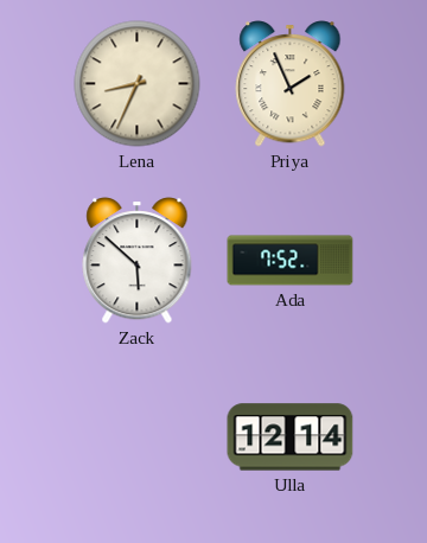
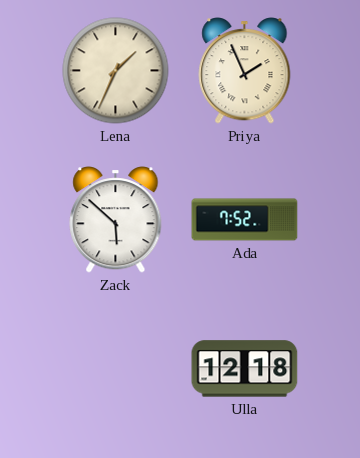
Lena: 8:34 -> 1:34 (116, 71)
Ulla: 12:14 -> 12:18 (245, 369)
